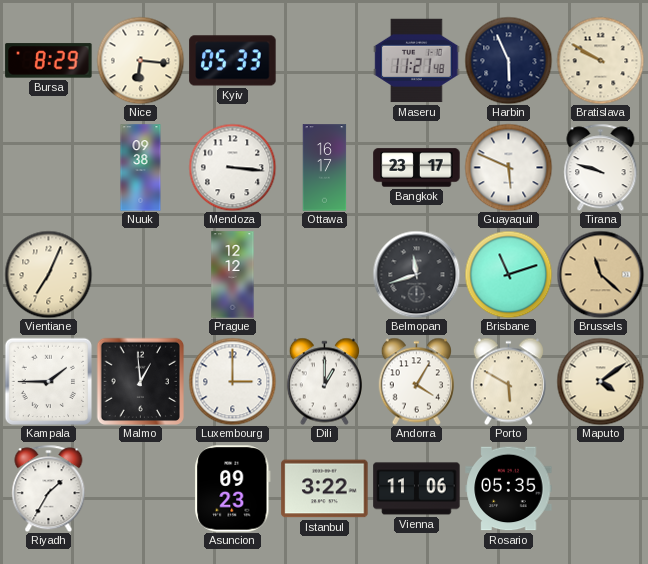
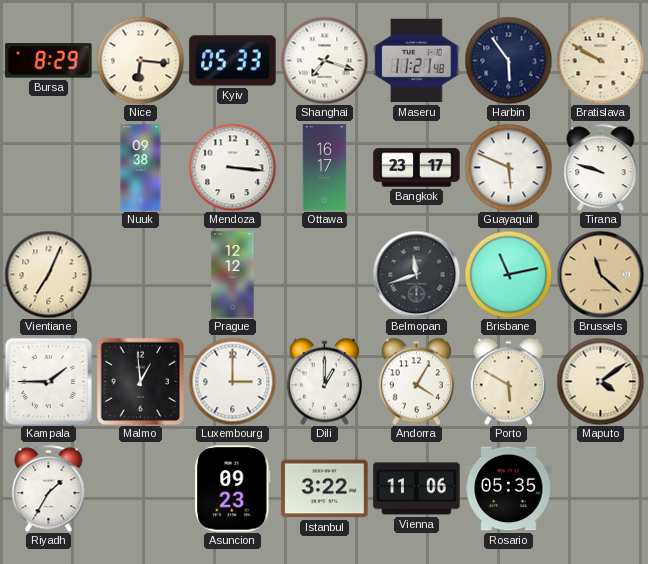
Shanghai: none -> 7:18 (324, 60)
Harbin: 5:56 -> 5:54 (508, 60)
Brisbane: 11:12 -> 11:13 (508, 274)
